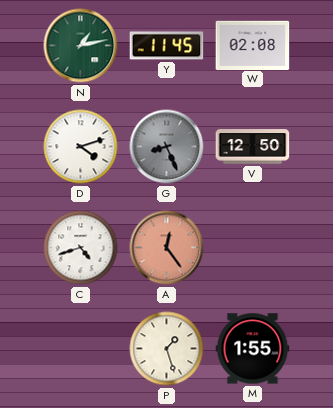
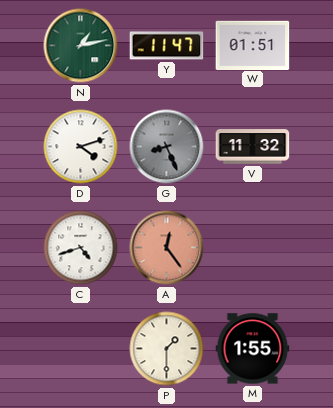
Y: 11:45 -> 11:47 (167, 46)
W: 02:08 -> 01:51 (253, 45)
V: 12:50 -> 11:32 (253, 147)
P: 1:27 -> 1:30 (167, 349)
